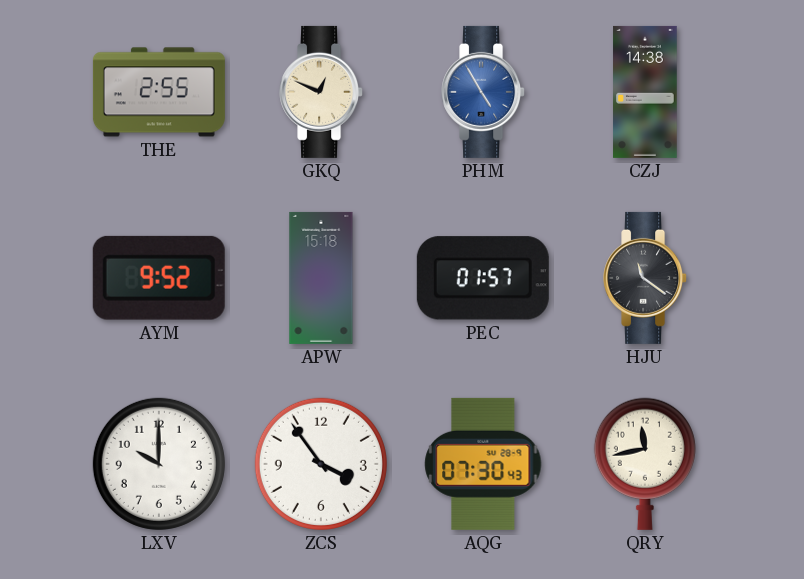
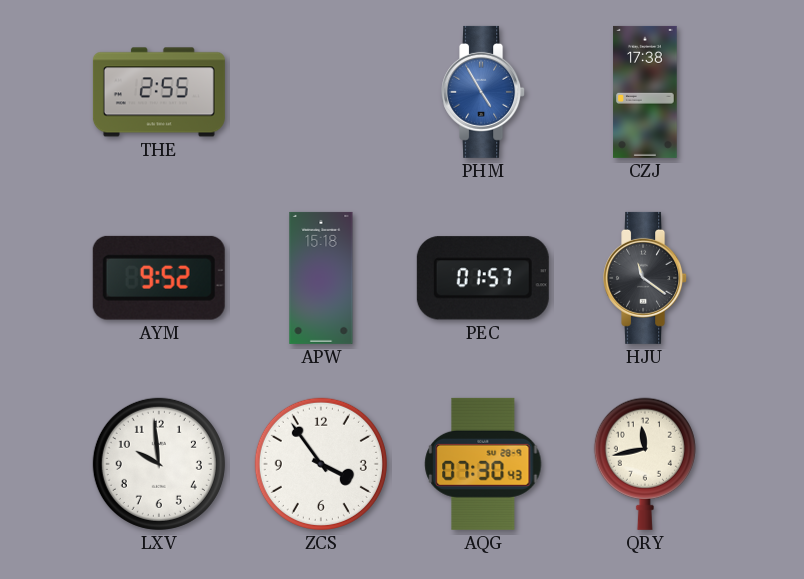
GKQ: 12:49 -> none (322, 92)
CZJ: 14:38 -> 17:38 (645, 92)
LXV: 10:00 -> 9:59 (159, 464)
